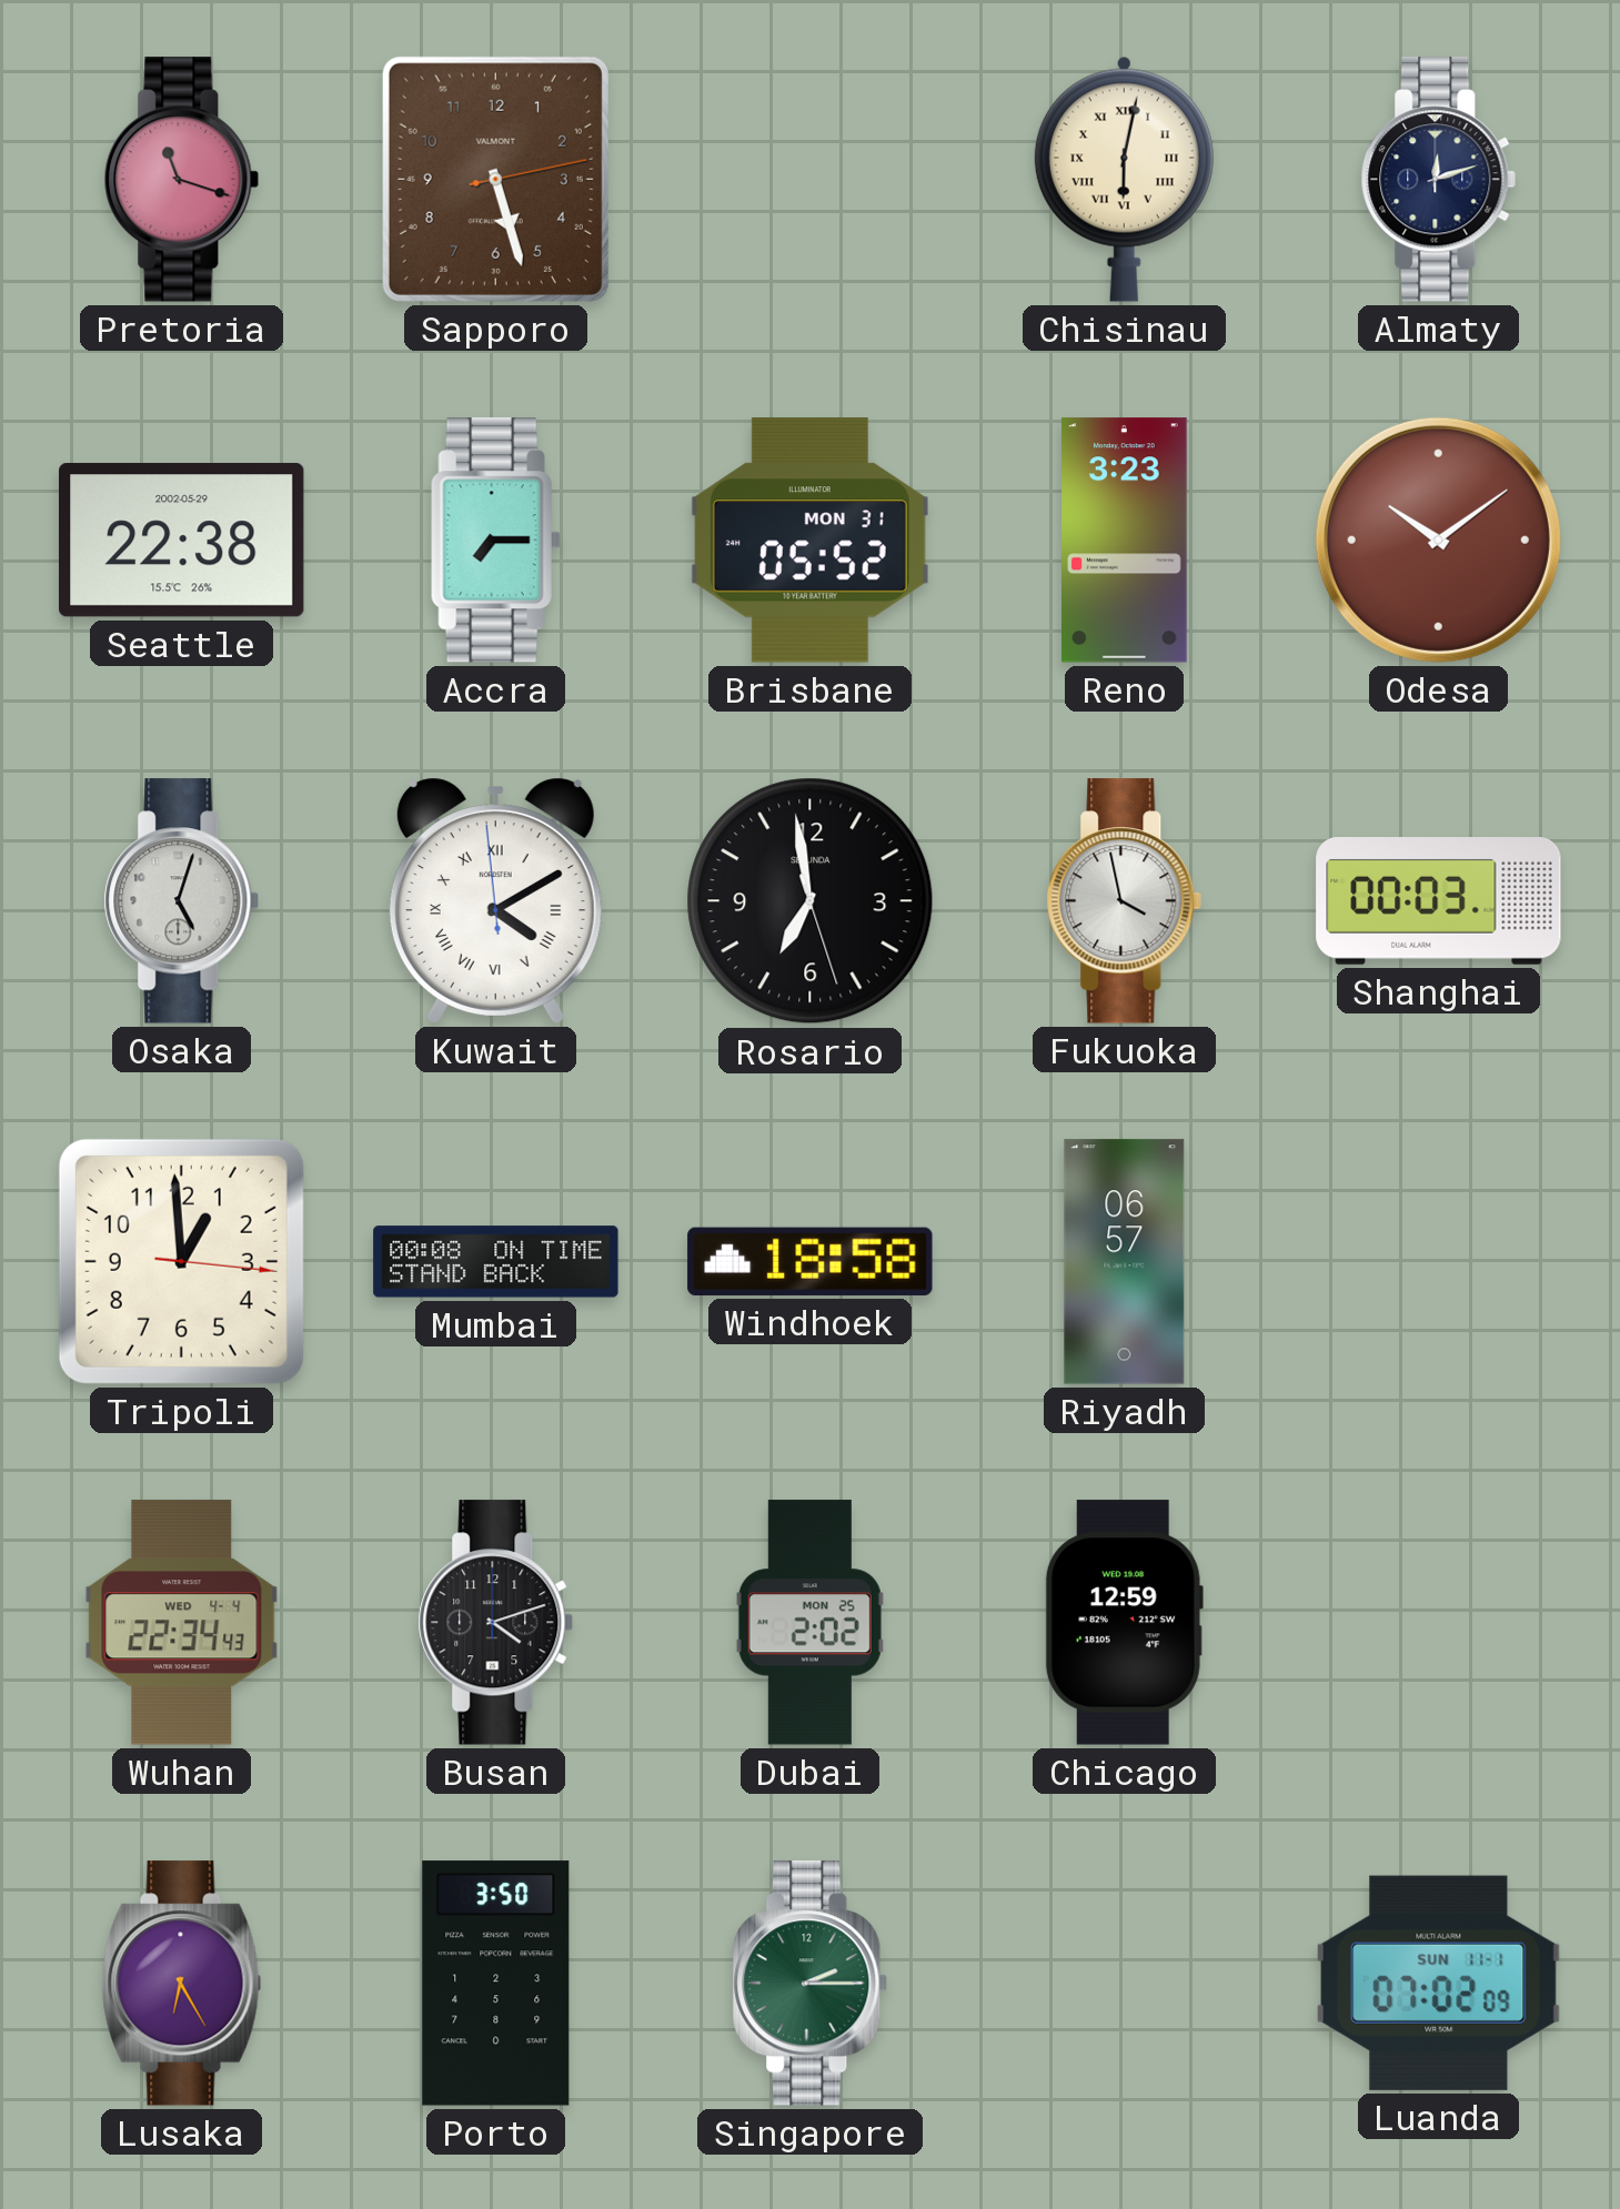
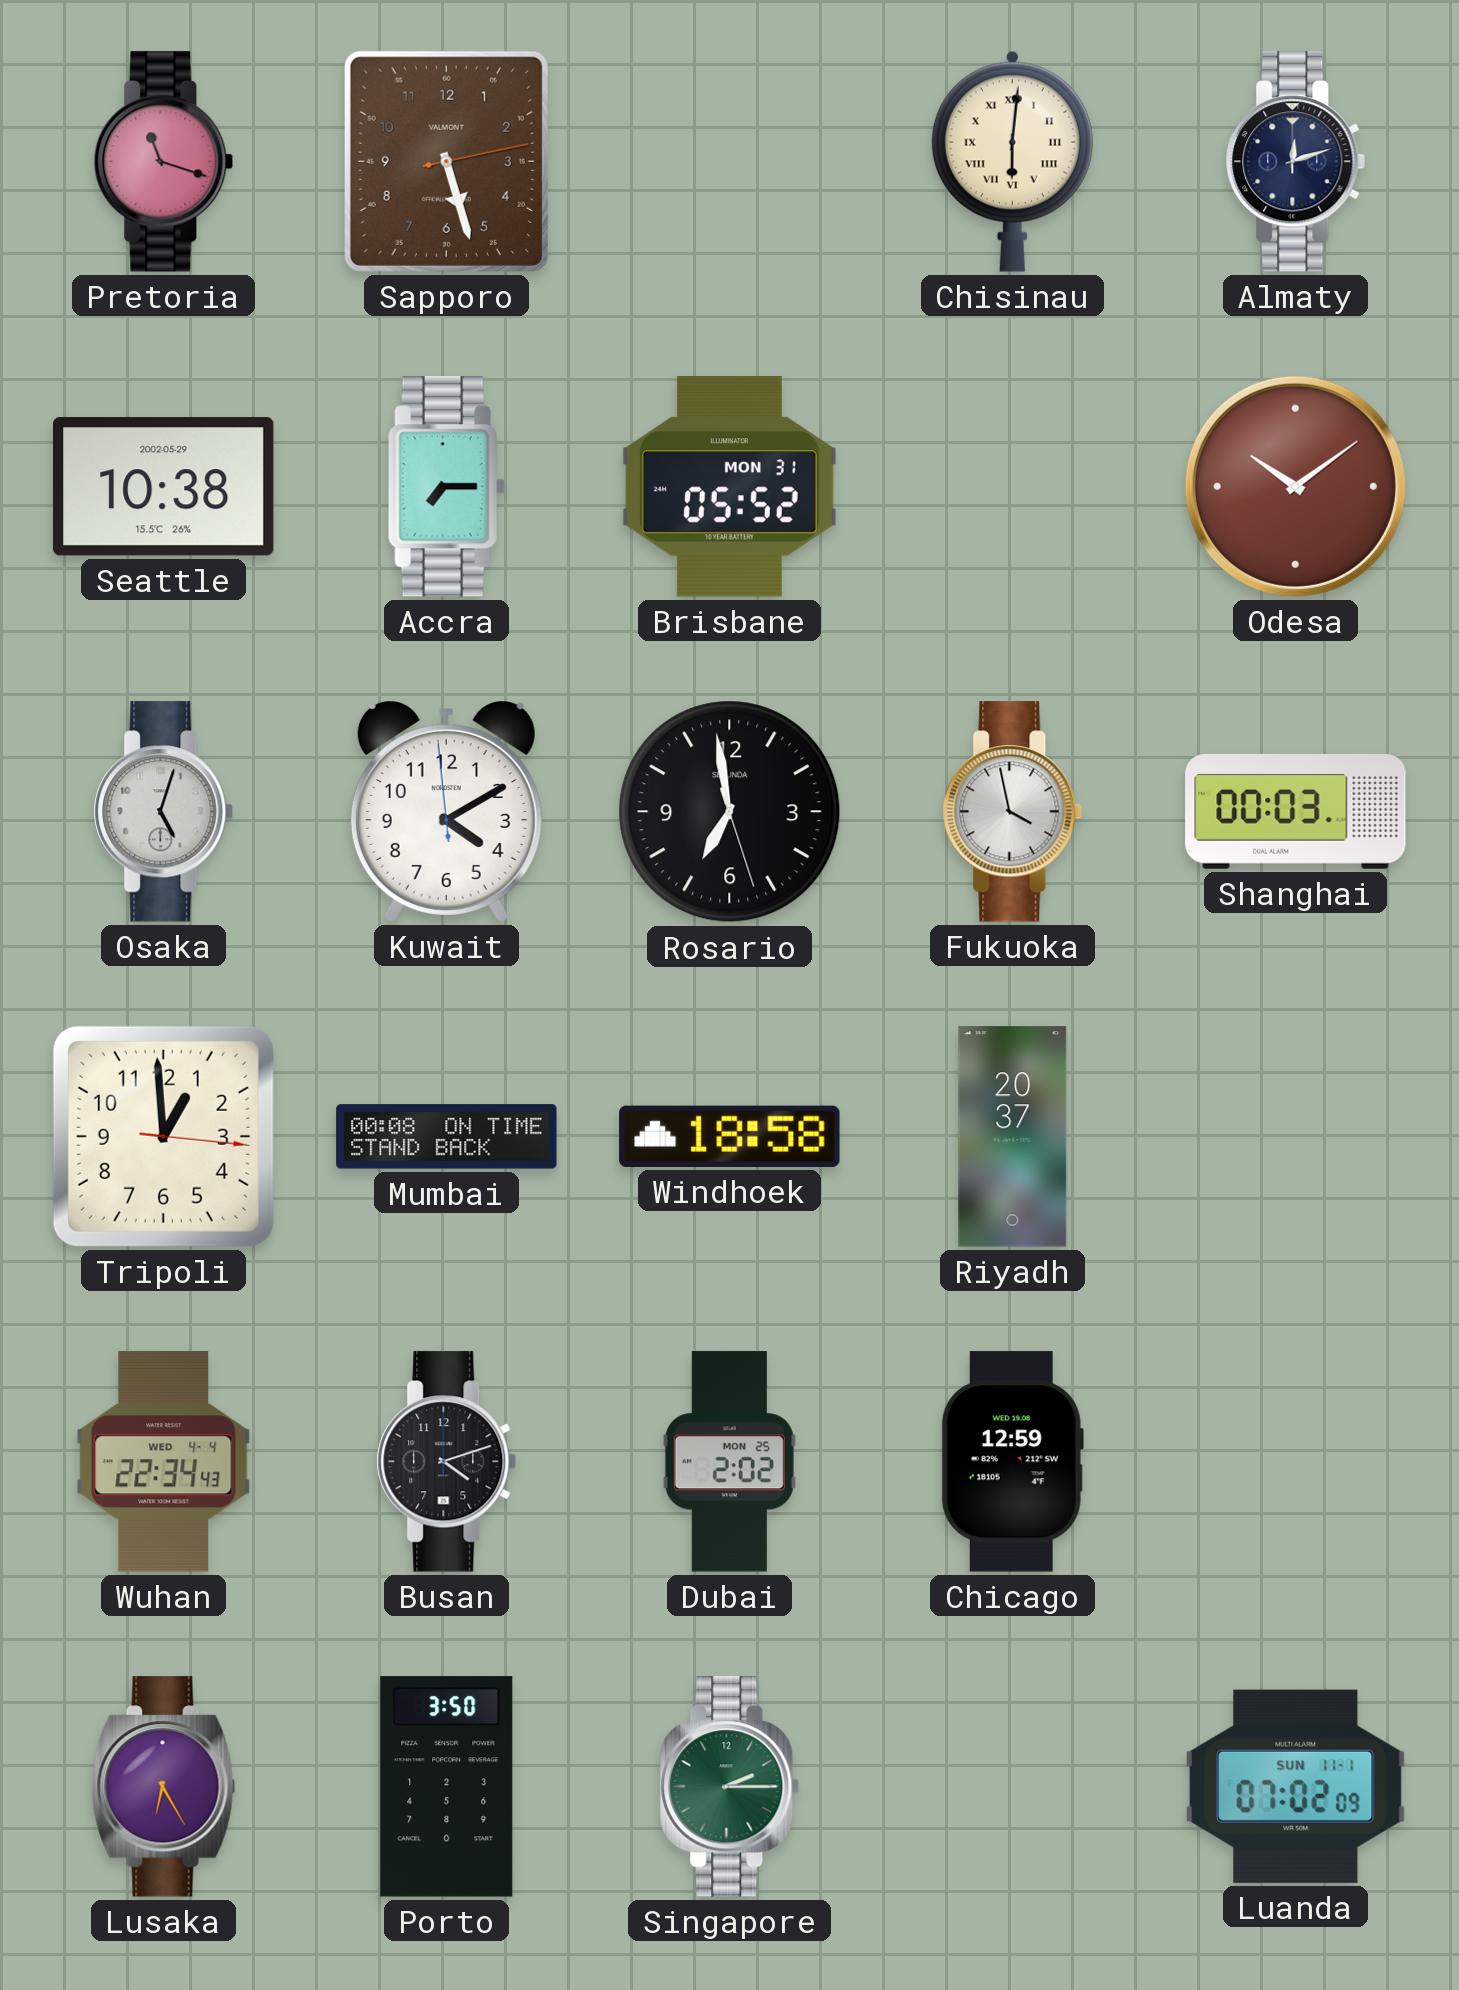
Chisinau: 6:02 -> 6:01 (1012, 161)
Seattle: 22:38 -> 10:38 (164, 487)
Reno: 3:23 -> none (1125, 541)
Kuwait numerals: Roman -> Arabic (446, 811)
Riyadh: 06:57 -> 20:37 (1013, 1137)
